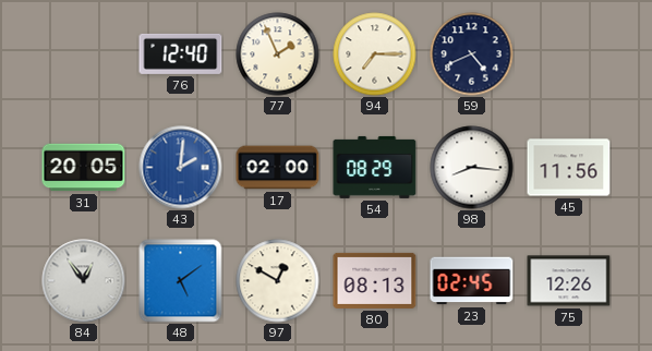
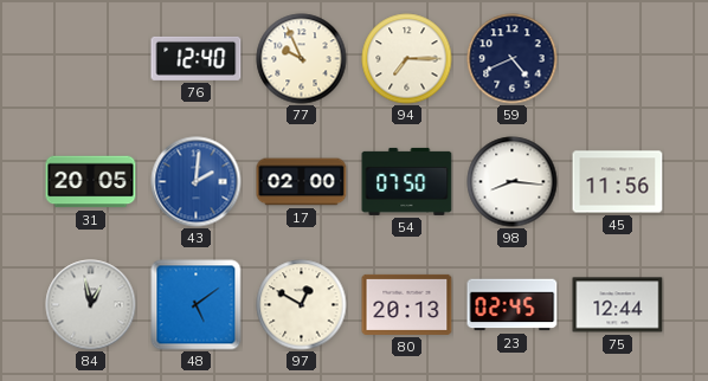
77: 1:56 -> 9:56 (302, 59)
54: 08:29 -> 07:50 (407, 181)
84: 12:54 -> 12:58 (91, 305)
80: 08:13 -> 20:13 (407, 304)
75: 12:26 -> 12:44 (618, 305)
